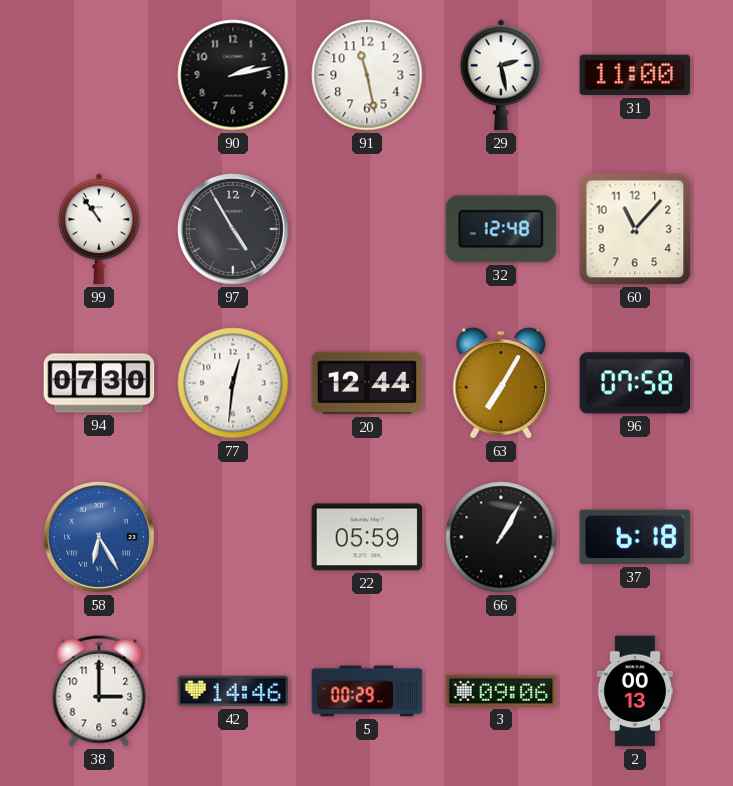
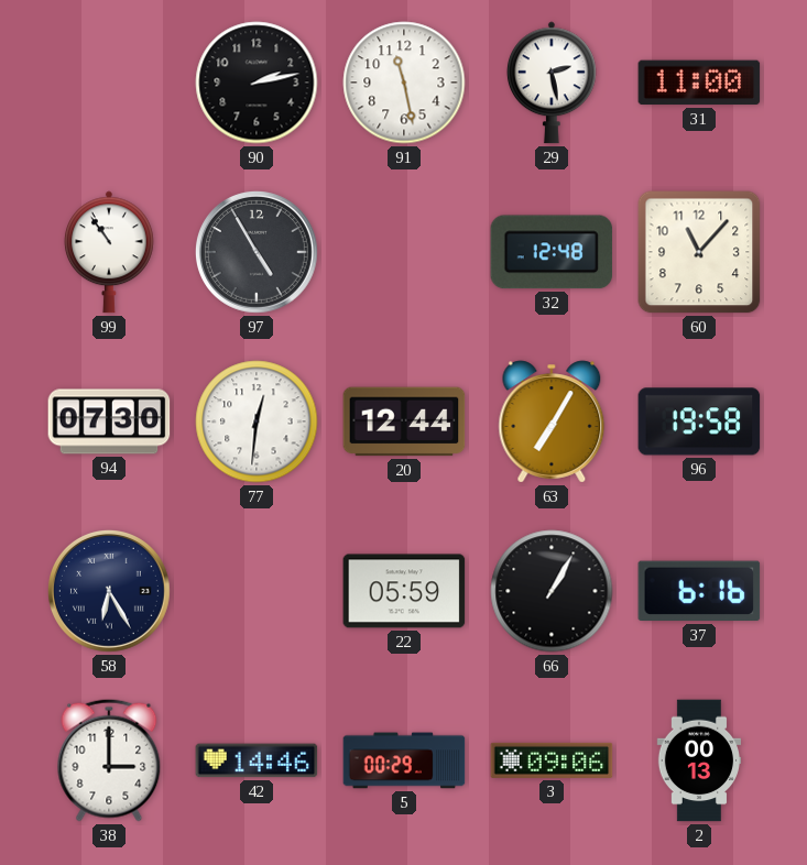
96: 07:58 -> 19:58 (699, 421)
58 dial: blue -> navy (109, 591)
37: 6:18 -> 6:16 (699, 591)
